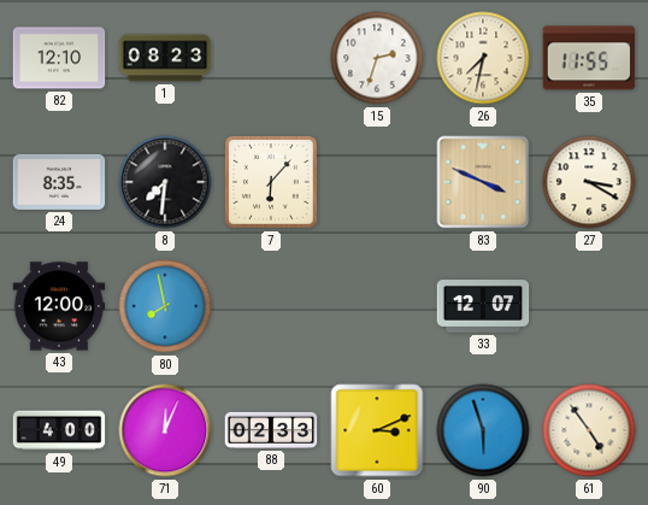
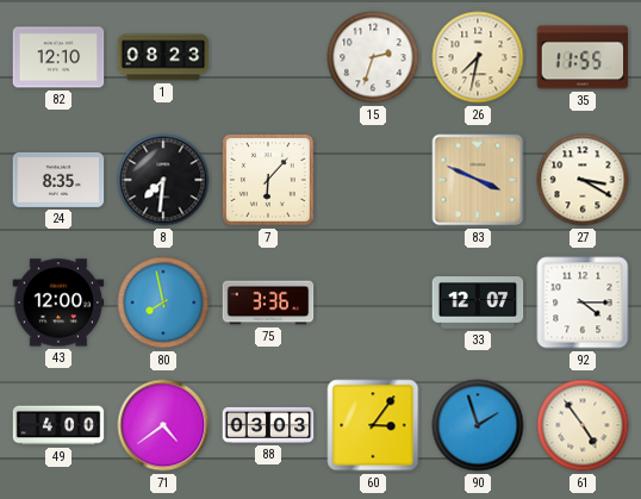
75: none -> 3:36 (268, 302)
92: none -> 4:15 (583, 302)
71: 12:04 -> 4:39 (163, 425)
88: 02:33 -> 03:03 (268, 425)
60: 3:11 -> 3:06 (373, 425)
90: 5:57 -> 1:57 (478, 425)
